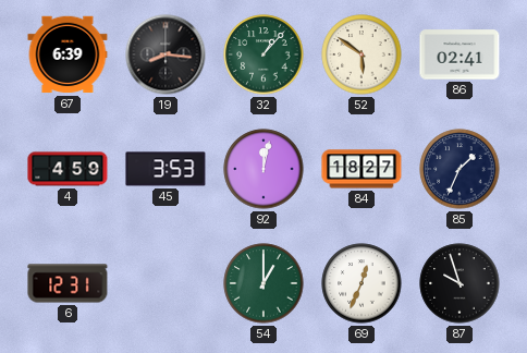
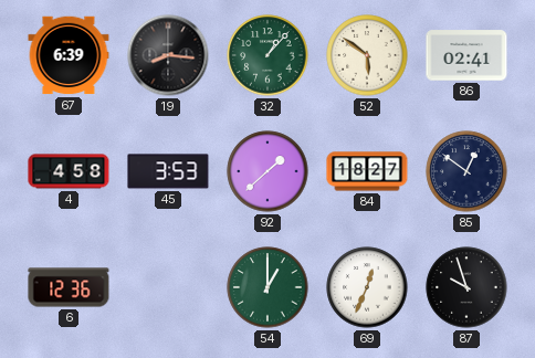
4: 4:59 -> 4:58 (69, 171)
92: 12:02 -> 1:38 (267, 171)
85: 1:34 -> 12:51 (466, 171)
6: 12:31 -> 12:36 (69, 287)
